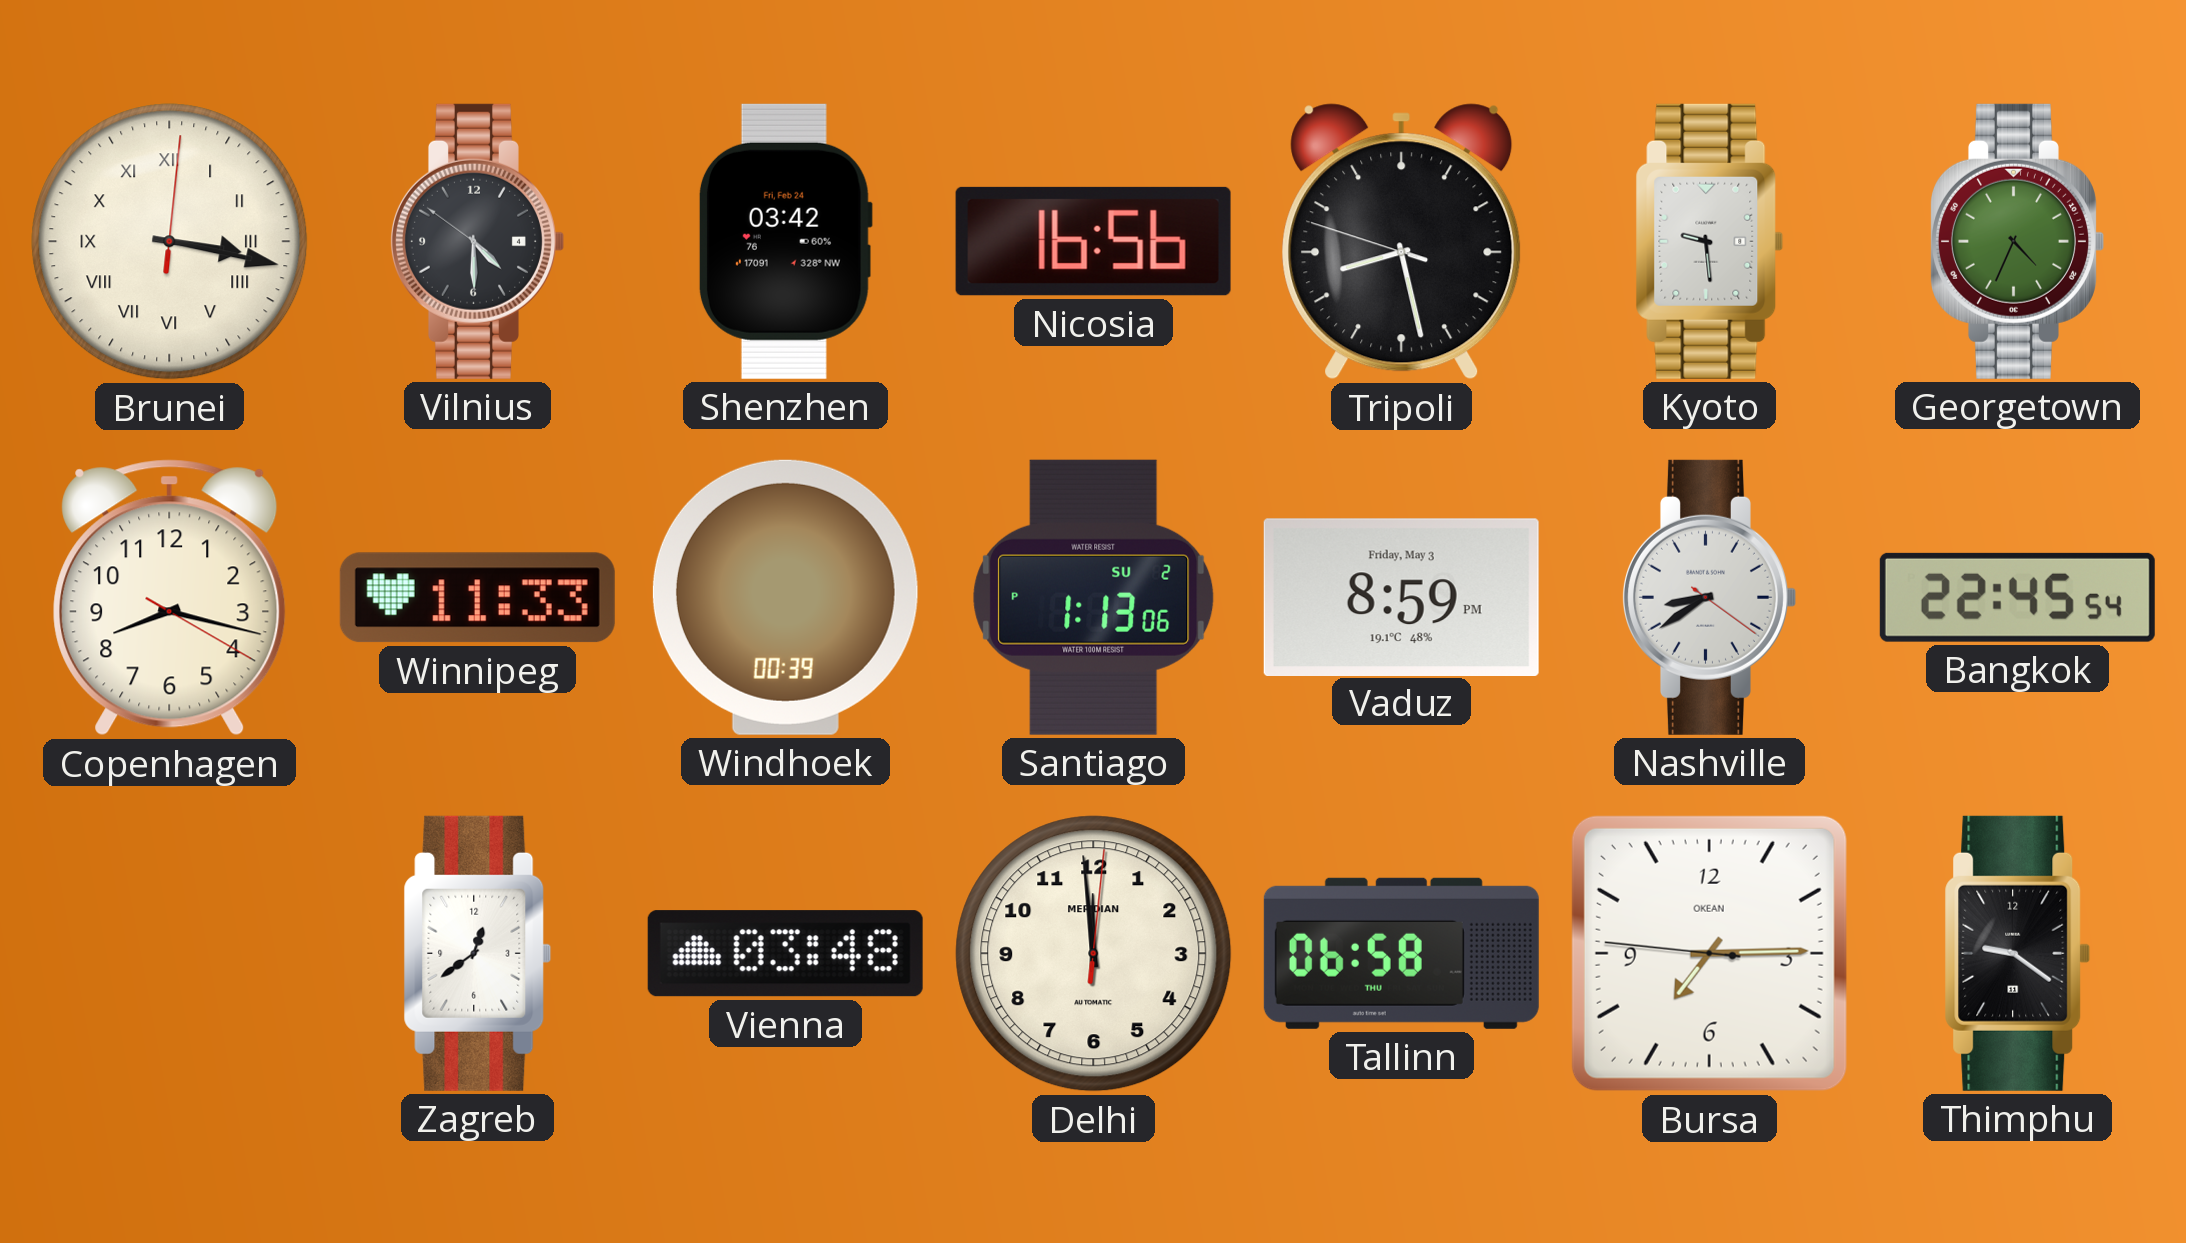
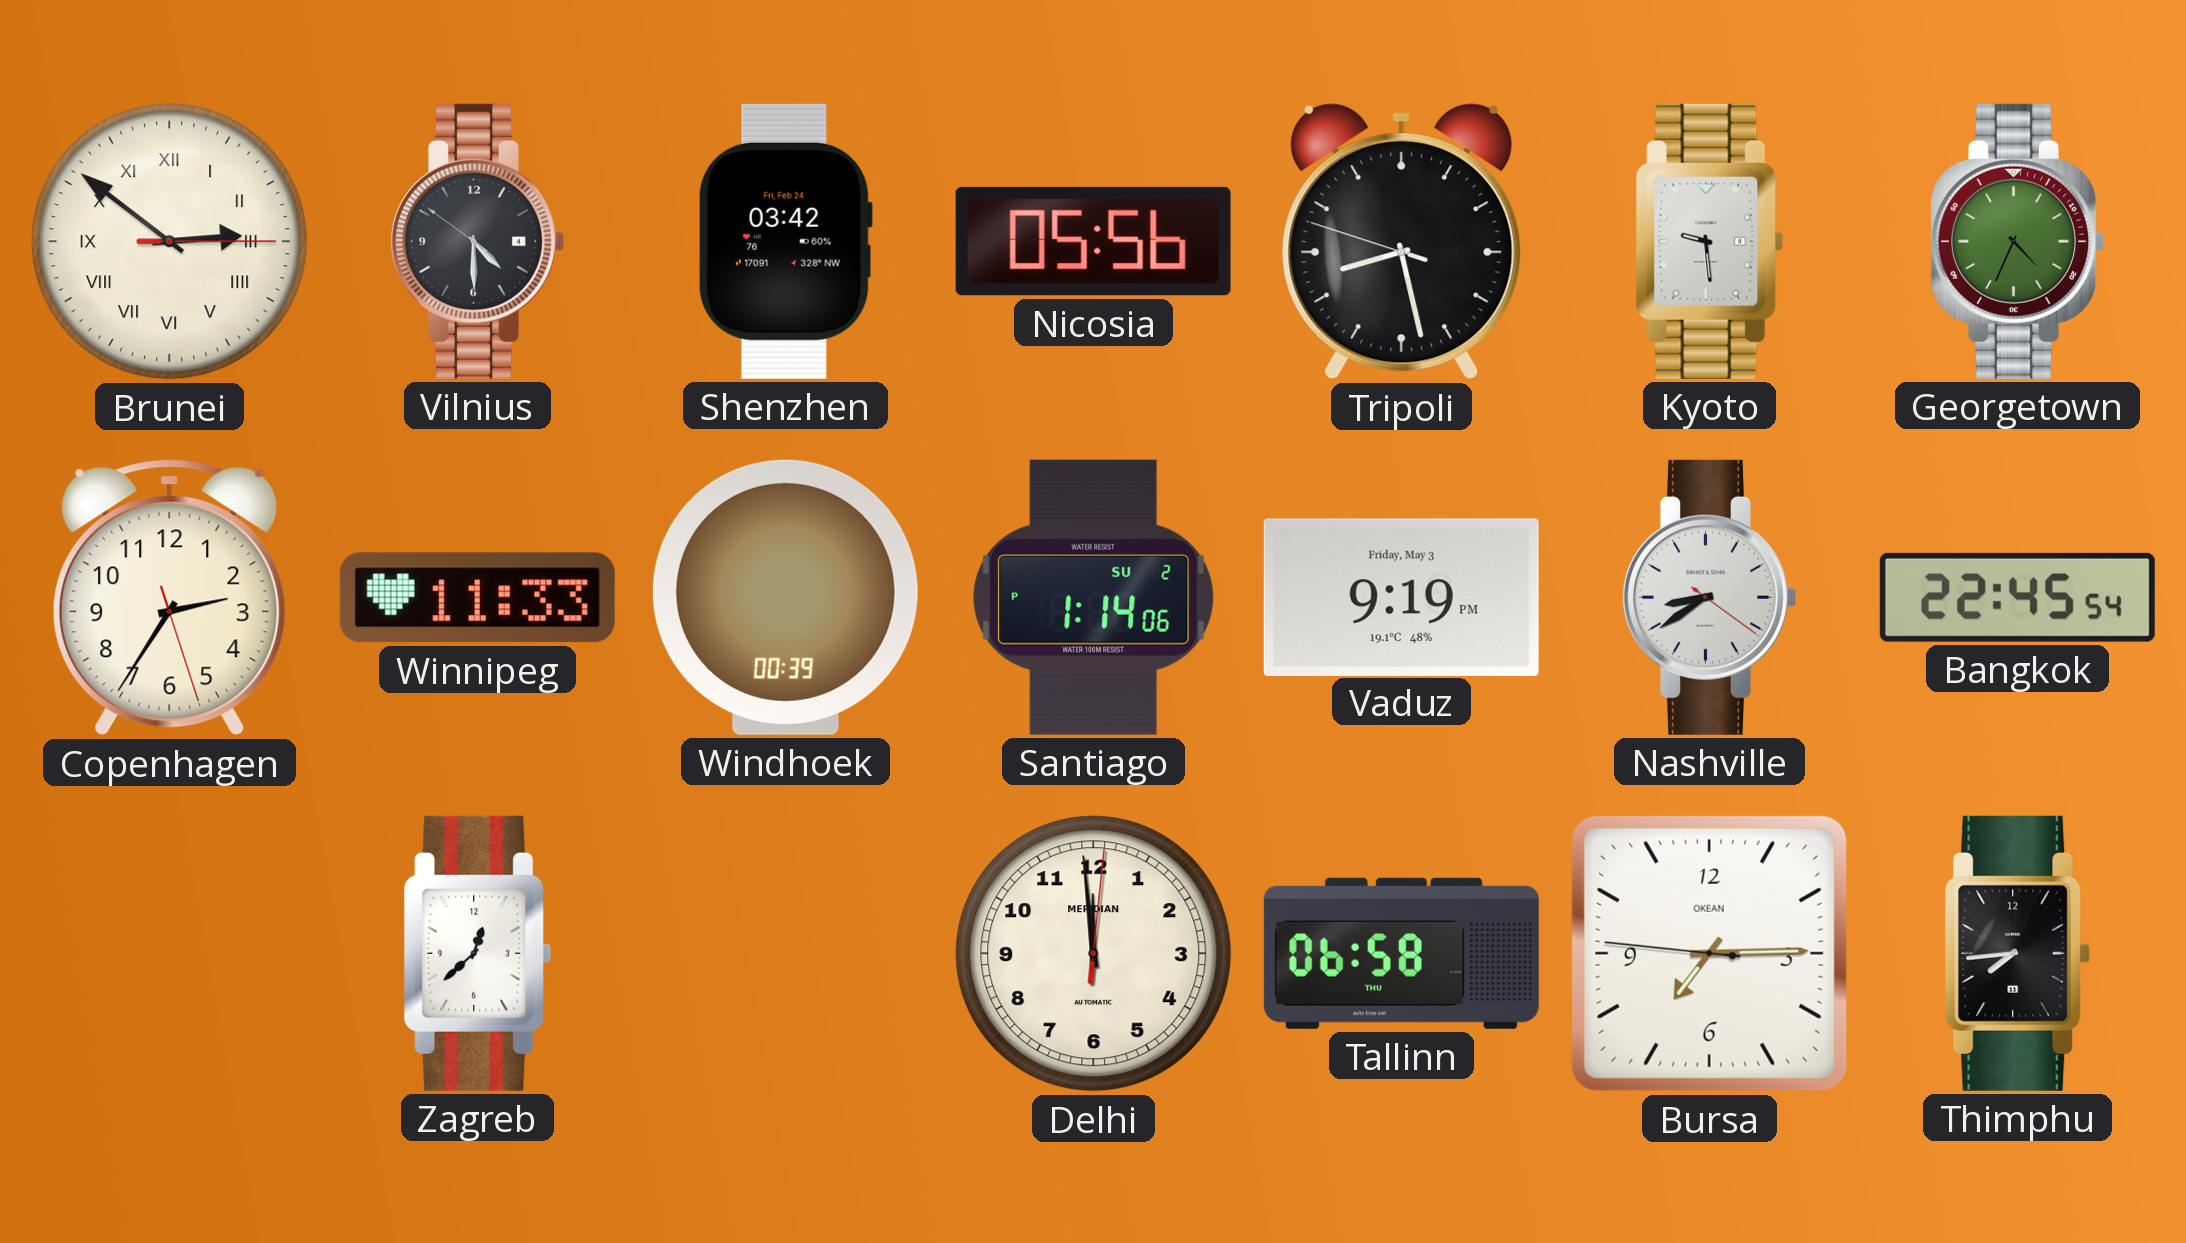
Brunei: 3:17 -> 2:51 (170, 242)
Nicosia: 16:56 -> 05:56 (1093, 241)
Copenhagen: 8:17 -> 2:35 (170, 598)
Santiago: 1:13 -> 1:14 (1094, 597)
Vaduz: 8:59 -> 9:19 (1401, 597)
Zagreb: 12:39 -> 12:38 (478, 953)
Vienna: 03:48 -> none (785, 954)
Thimphu: 9:21 -> 7:44 (2018, 953)
